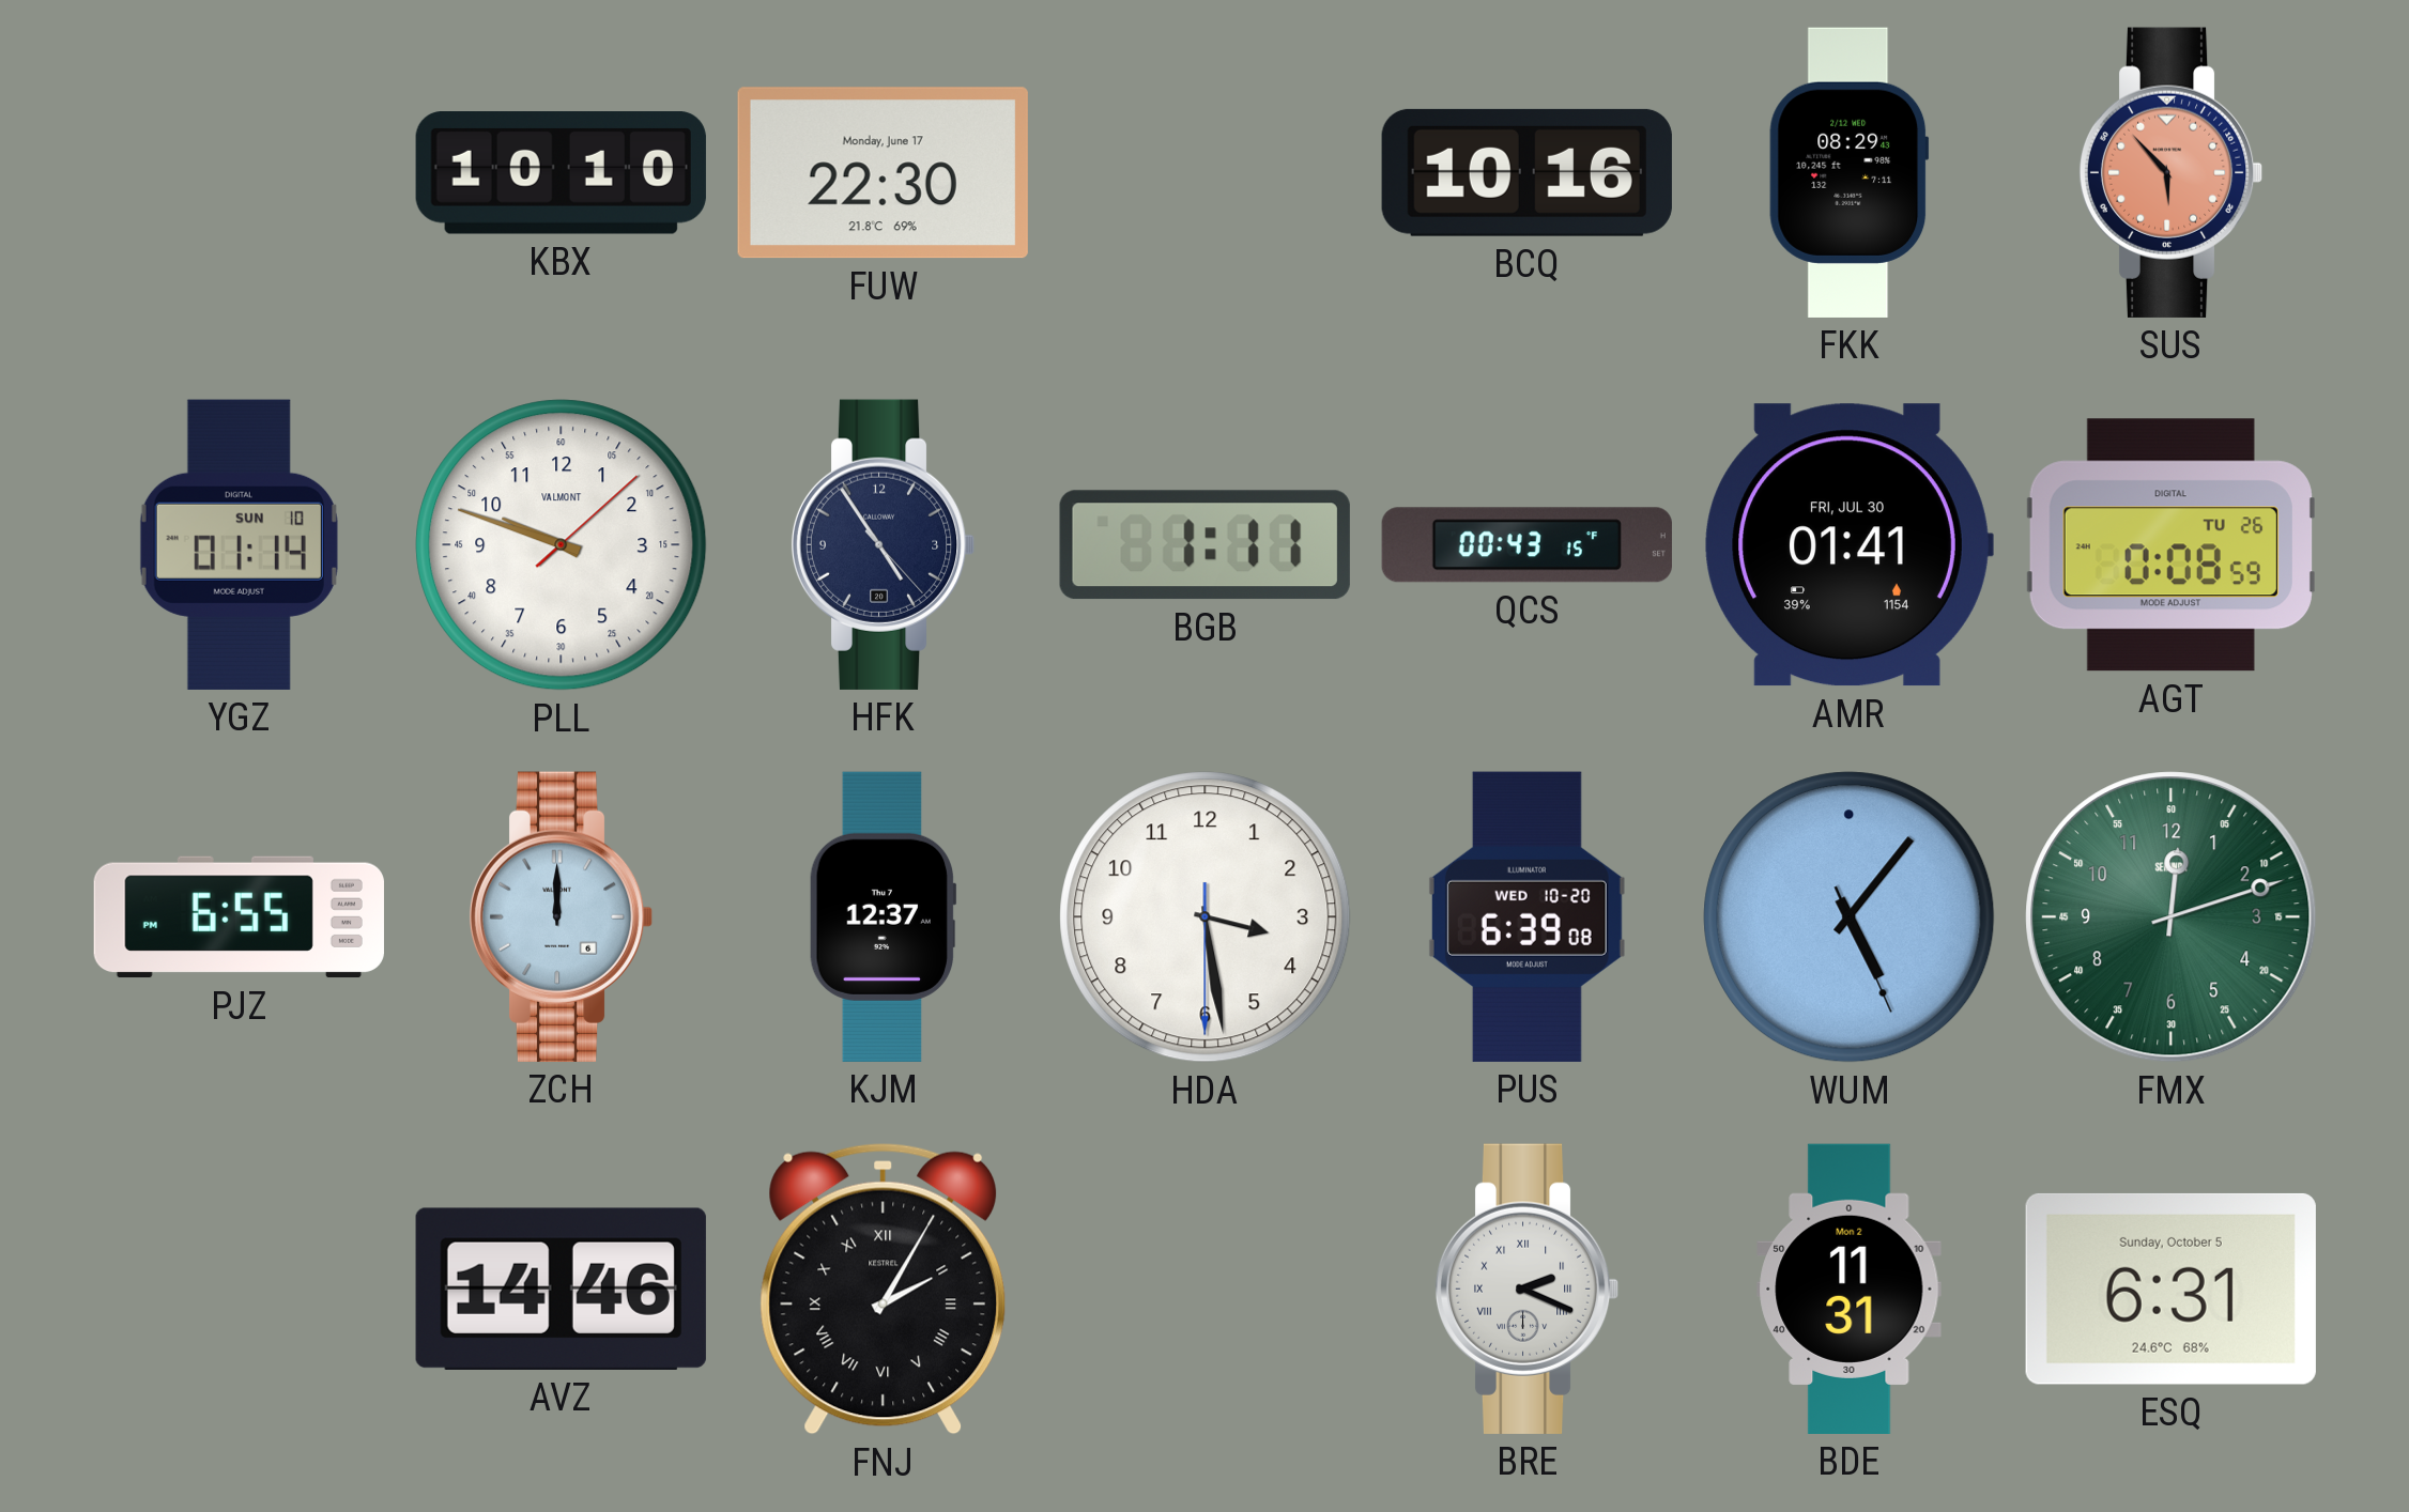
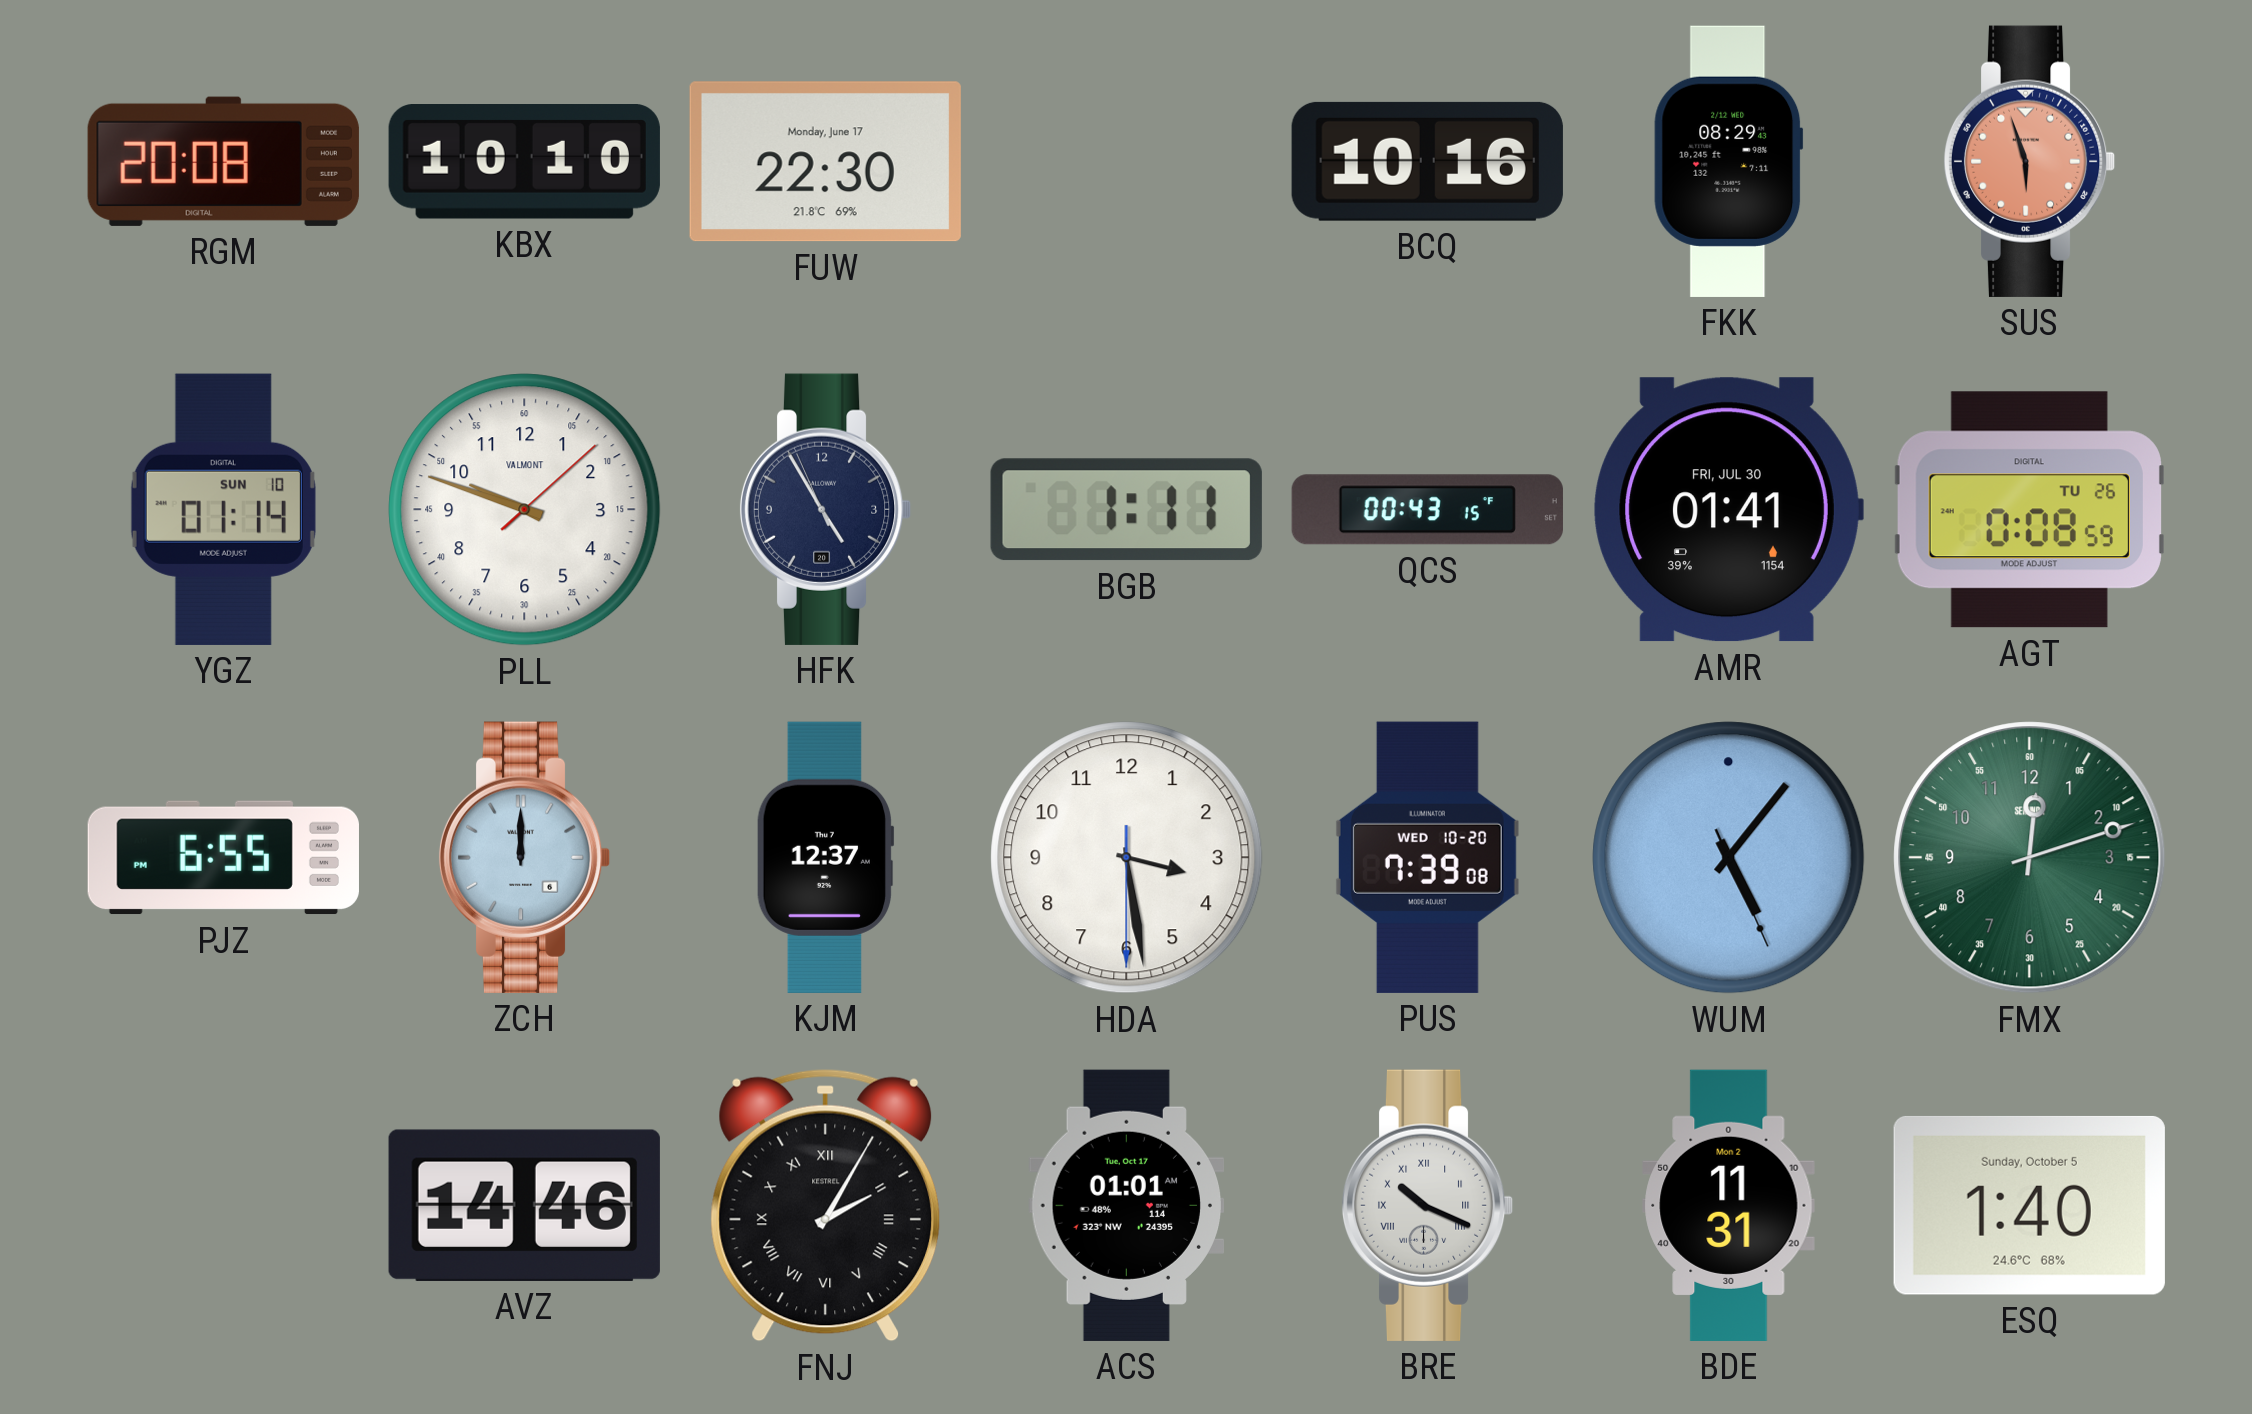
RGM: none -> 20:08 (223, 161)
SUS: 5:53 -> 5:57 (2029, 161)
HFK: 4:54:23 -> 4:54:56 (825, 509)
PUS: 6:39 -> 7:39 (1427, 857)
ACS: none -> 01:01 (1126, 1205)
BRE: 2:19 -> 10:19 (1427, 1205)
ESQ: 6:31 -> 1:40 (2029, 1205)
